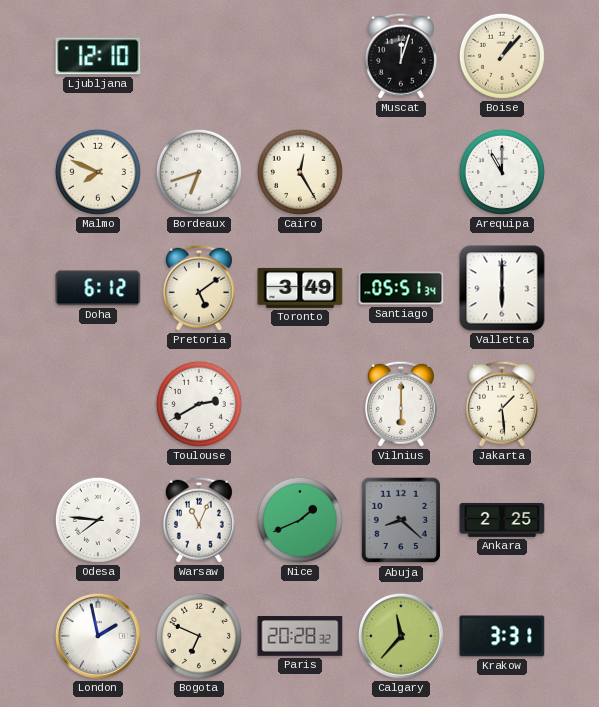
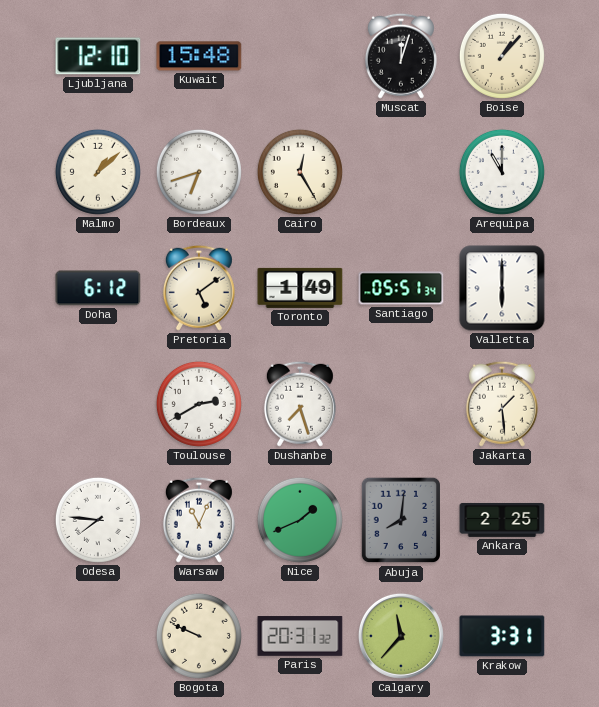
Kuwait: none -> 15:48 (199, 56)
Malmo: 7:49 -> 1:08 (98, 172)
Toronto: 3:49 -> 1:49 (300, 288)
Dushanbe: none -> 7:27 (300, 404)
Vilnius: 6:00 -> none (401, 404)
Abuja: 8:22 -> 8:01 (400, 520)
London: 1:58 -> none (98, 636)
Bogota: 6:49 -> 9:49 (199, 636)
Paris: 20:28 -> 20:31 (300, 636)
